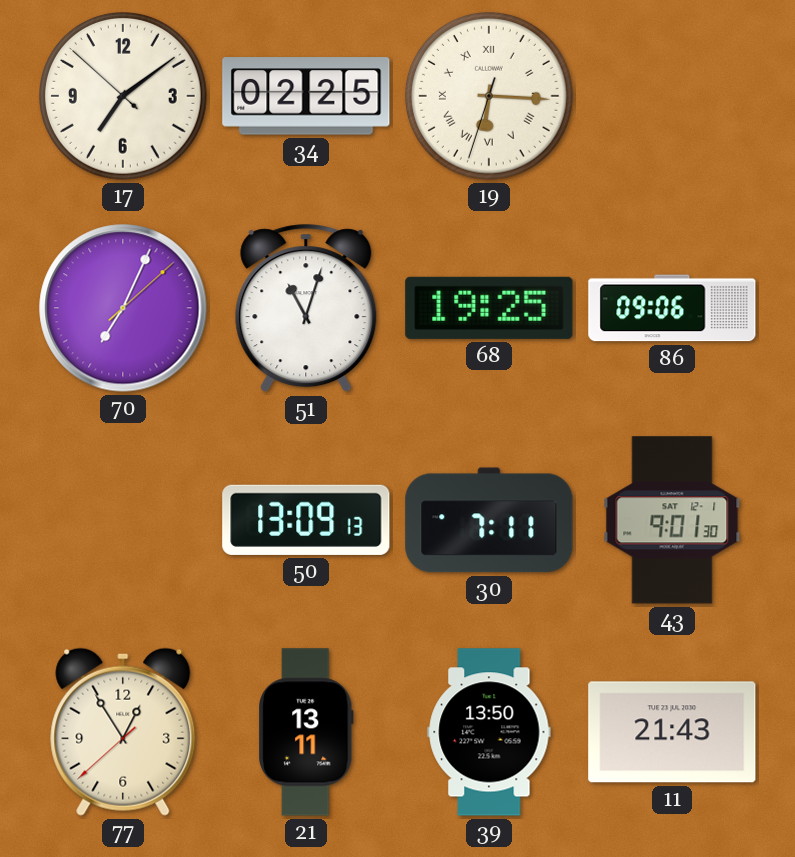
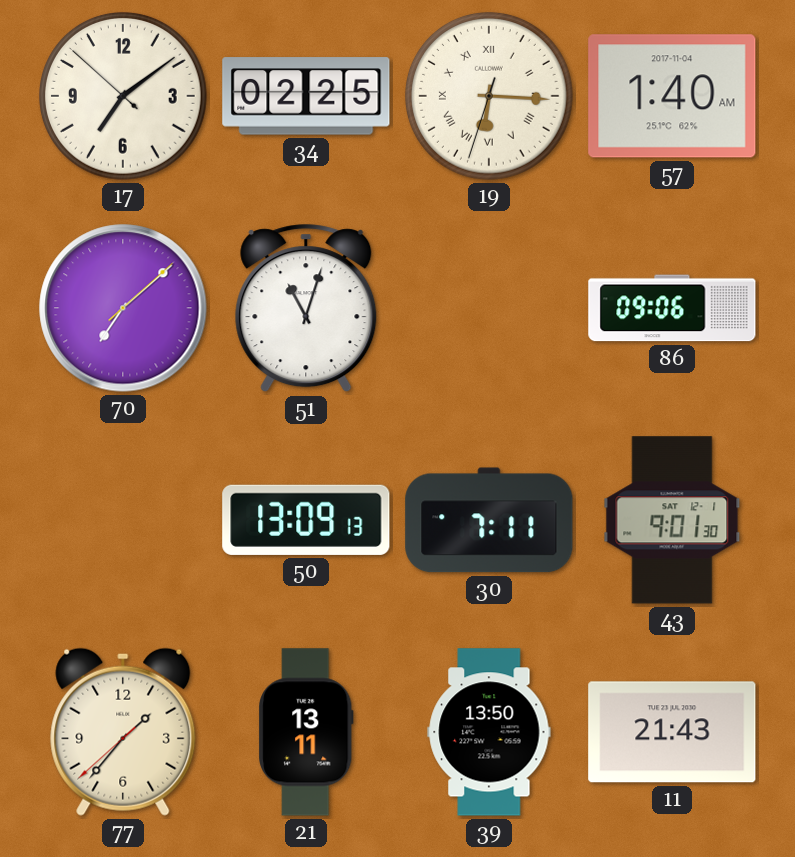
57: none -> 1:40 (672, 96)
70: 7:04 -> 7:08 (123, 308)
68: 19:25 -> none (489, 308)
77: 12:54 -> 1:36 (123, 732)
